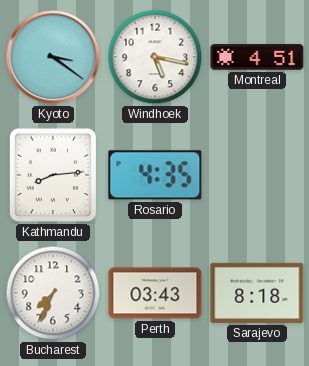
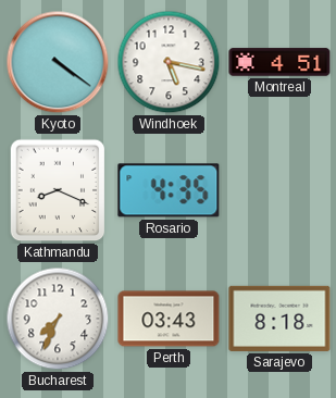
Kyoto: 3:21 -> 4:21 (58, 62)
Kathmandu: 8:14 -> 8:19 (58, 190)
